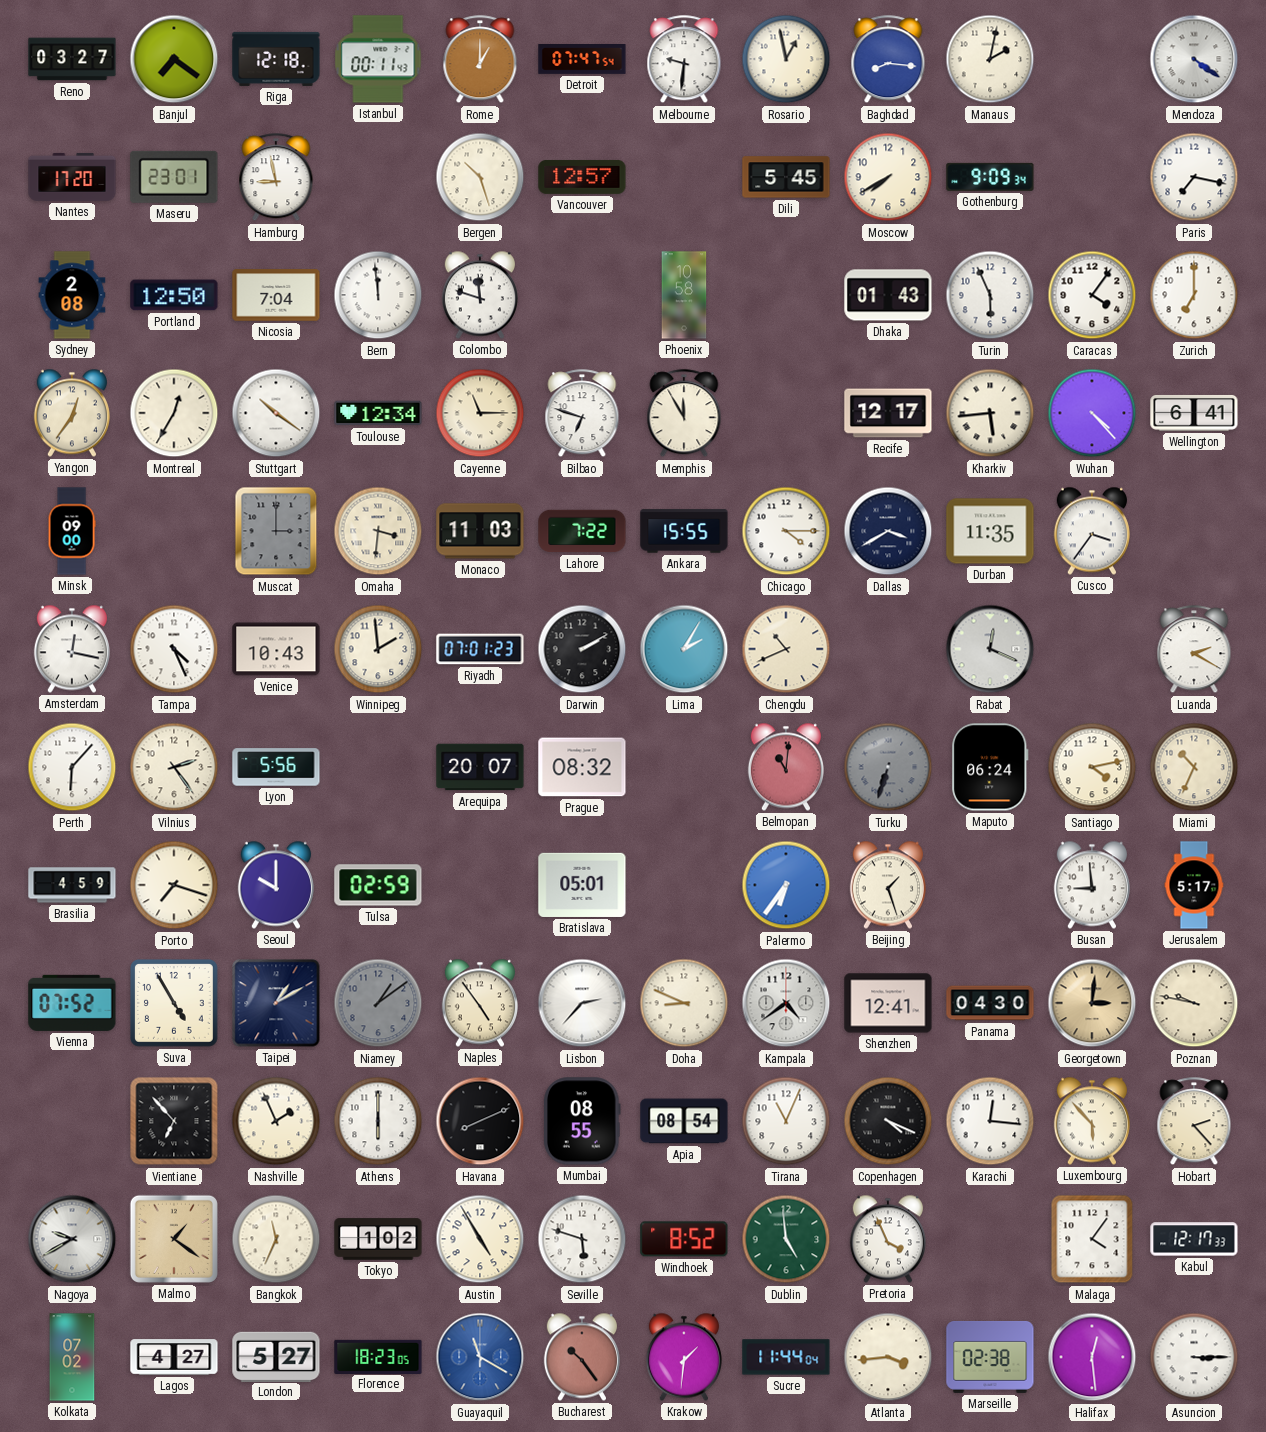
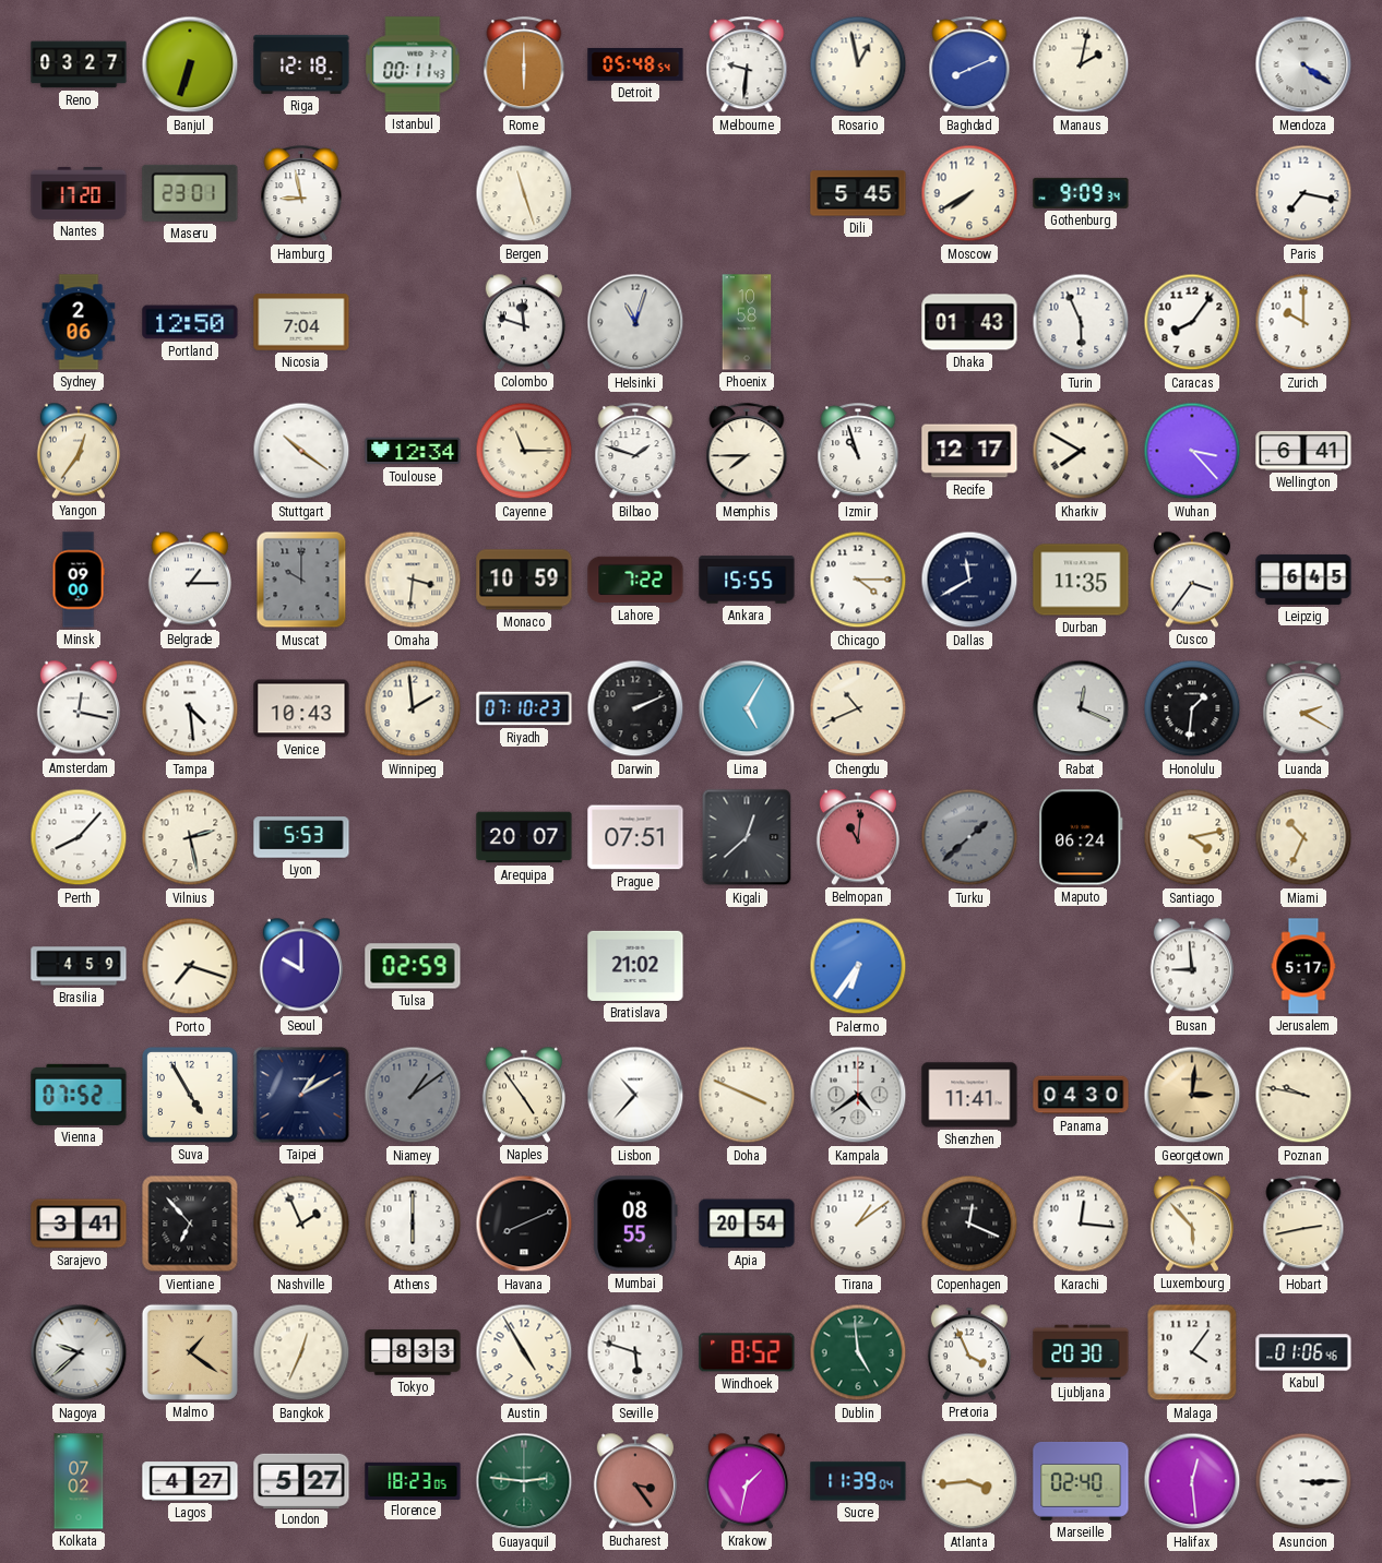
Banjul: 7:21 -> 6:33 (190, 64)
Rome: 1:00 -> 6:00 (524, 65)
Detroit: 07:47 -> 05:48 (635, 65)
Baghdad: 8:16 -> 8:11 (969, 65)
Bergen: 10:27 -> 11:27 (524, 193)
Vancouver: 12:57 -> none (582, 177)
Sydney: 2:08 -> 2:06 (79, 322)
Bern: 11:59 -> none (378, 295)
Helsinki: none -> 11:03 (635, 322)
Caracas: 4:06 -> 8:06 (1192, 322)
Zurich: 7:00 -> 10:00 (1303, 322)
Montreal: 12:35 -> none (174, 413)
Bilbao: 6:48 -> 1:48 (635, 452)
Memphis: 11:55 -> 7:45 (747, 452)
Izmir: none -> 10:57 (858, 452)
Kharkiv: 5:44 -> 7:50 (1081, 451)
Wuhan: 4:23 -> 3:23 (1192, 451)
Belgrade: none -> 1:15 (190, 580)
Muscat: 3:00 -> 10:00 (301, 580)
Monaco: 11:03 -> 10:59 (524, 580)
Dallas: 3:40 -> 11:40 (969, 580)
Leipzig: none -> 6:45 (1303, 580)
Tampa: 4:26 -> 4:29 (190, 708)
Riyadh: 07:01 -> 07:10 (524, 708)
Darwin: 2:10 -> 2:11 (635, 708)
Lima: 2:05 -> 5:05 (747, 708)
Honolulu: none -> 1:31 (1192, 708)
Perth: 6:07 -> 8:07 (79, 837)
Vilnius: 2:24 -> 2:28 (190, 837)
Lyon: 5:56 -> 5:53 (301, 837)
Prague: 08:32 -> 07:51 (635, 837)
Kigali: none -> 12:38 (747, 837)
Turku: 6:33 -> 1:38 (969, 837)
Bratislava: 05:01 -> 21:02 (635, 966)
Beijing: 1:27 -> none (888, 885)
Lisbon: 2:37 -> 10:37 (635, 1095)
Doha: 8:49 -> 3:49 (747, 1095)
Shenzhen: 12:41 -> 11:41 (969, 1095)
Sarajevo: none -> 3:41 (79, 1224)
Apia: 08:54 -> 20:54 (747, 1224)
Tirana: 11:04 -> 1:09 (858, 1224)
Copenhagen: 4:19 -> 12:19 (969, 1224)
Hobart: 2:23 -> 2:43 (1303, 1225)
Nagoya: 9:40 -> 9:38 (79, 1352)
Bangkok: 11:34 -> 12:34 (301, 1352)
Tokyo: 1:02 -> 8:33 (413, 1352)
Ljubljana: none -> 20:30 (1081, 1352)
Kabul: 12:17 -> 01:06 (1303, 1352)
Guayaquil: 11:20 -> 2:46 (524, 1481)
Guayaquil dial: blue -> green (524, 1481)
Bucharest: 10:24 -> 3:24 (635, 1481)
Krakow: 1:31 -> 1:32 (747, 1481)
Sucre: 11:44 -> 11:39 (858, 1481)
Marseille: 02:38 -> 02:40 (1081, 1481)
